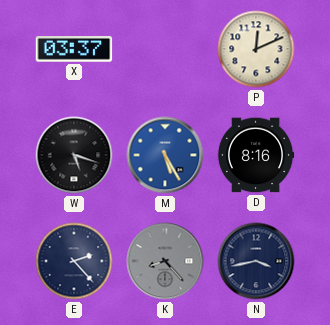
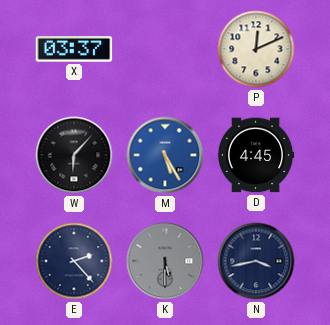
W: 5:18 -> 6:07 (74, 155)
D: 8:16 -> 4:45 (256, 155)
K: 8:23 -> 5:30 (165, 261)
